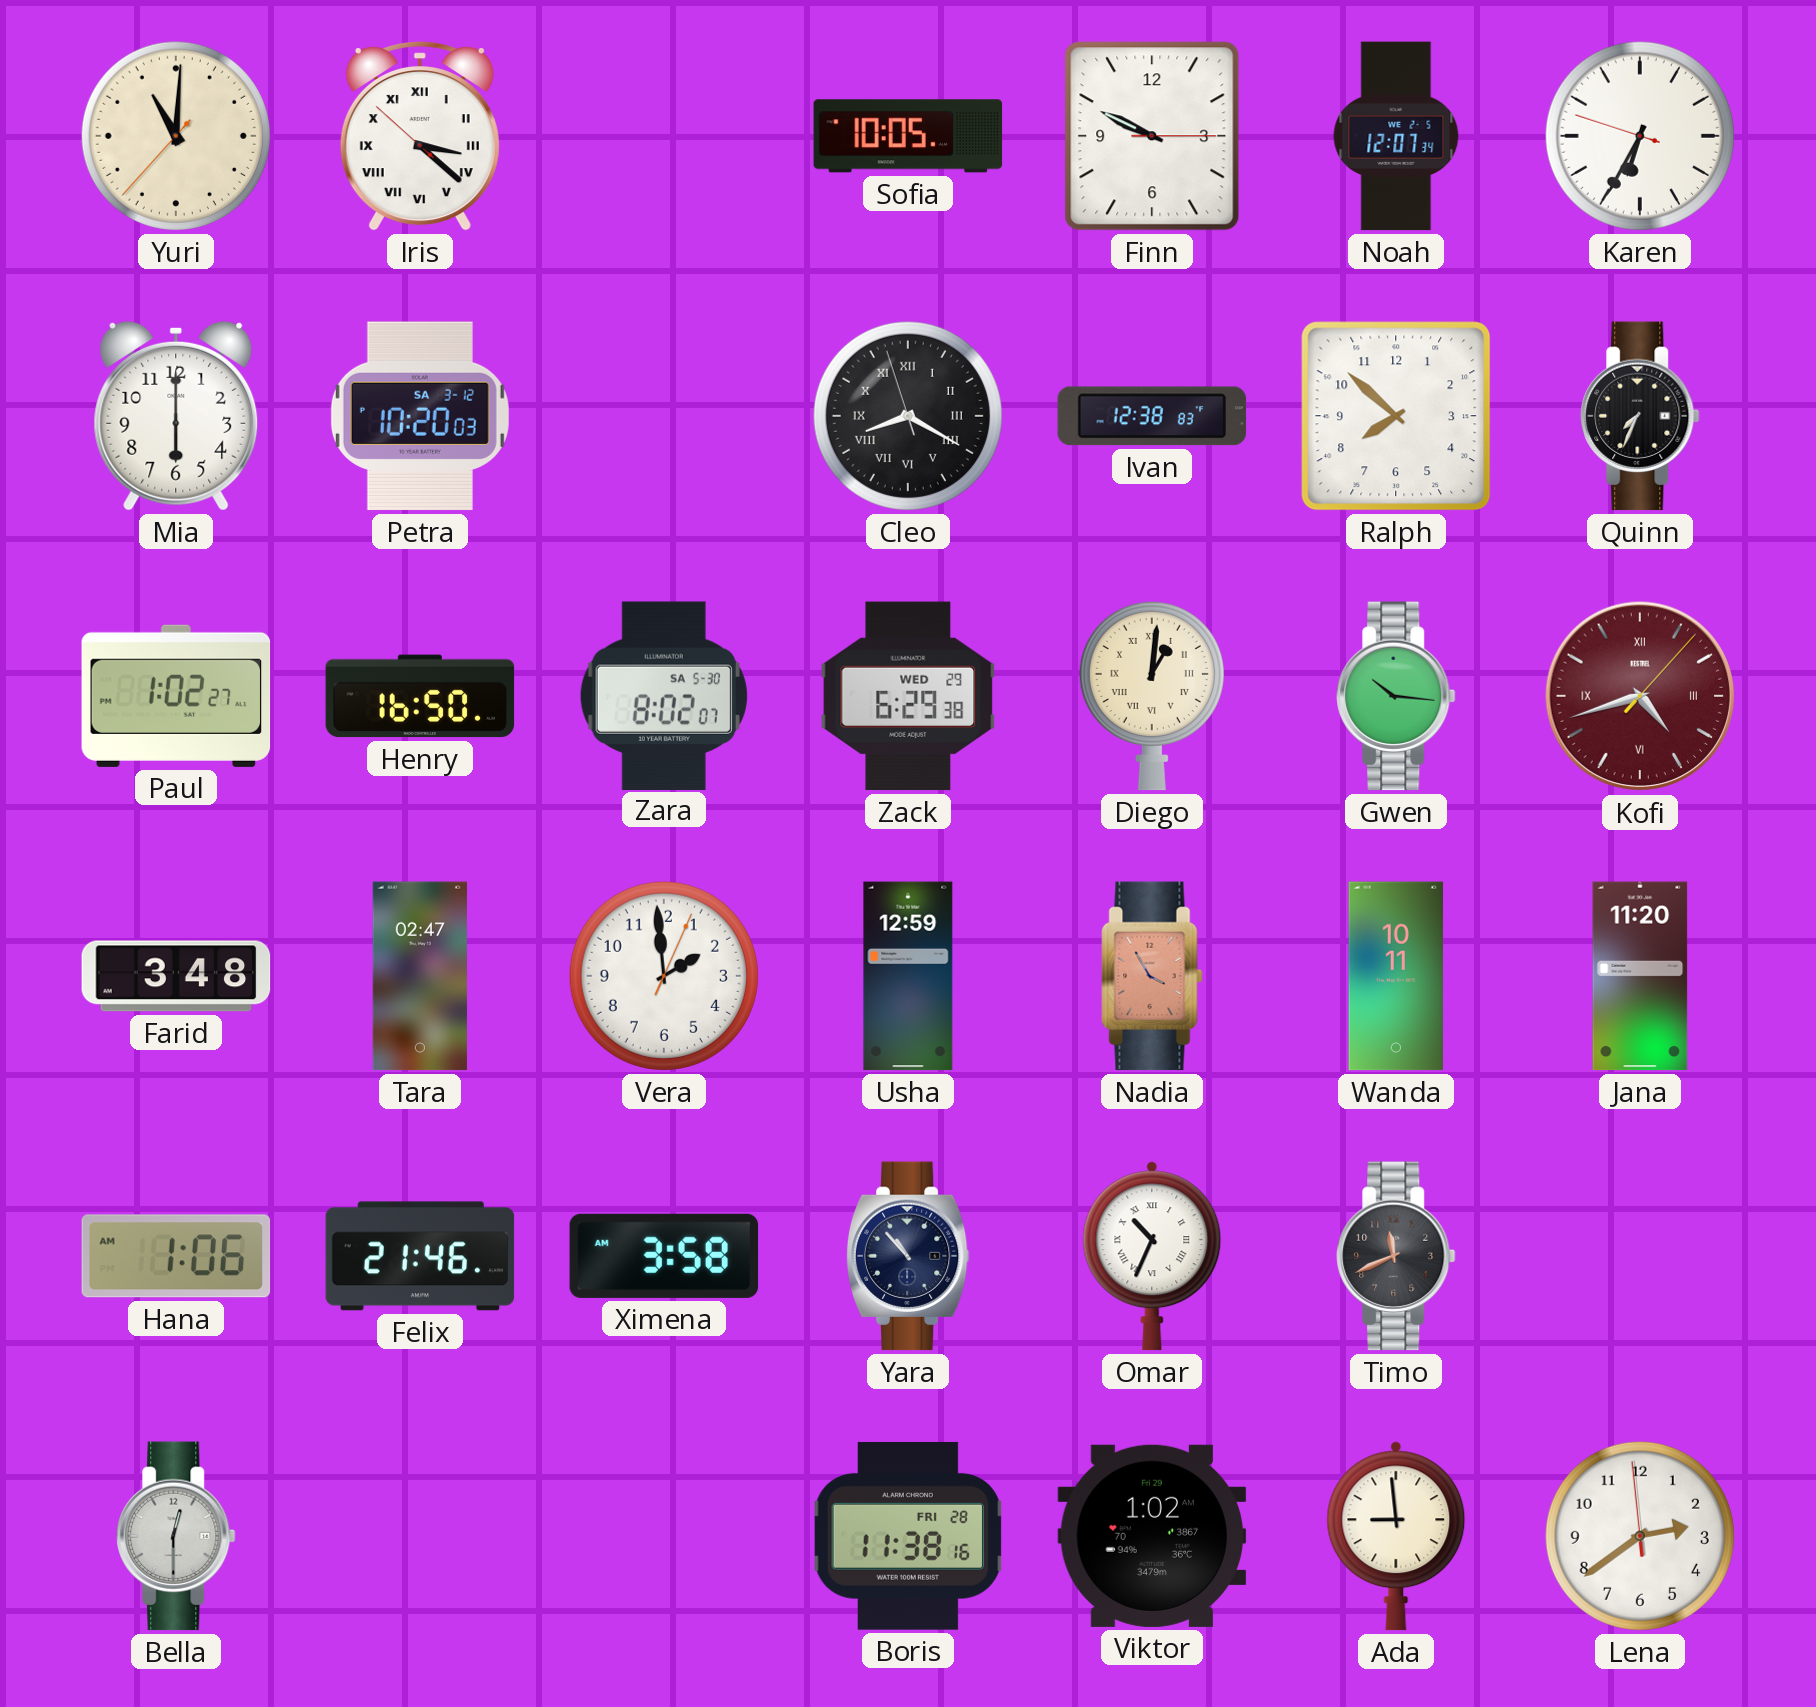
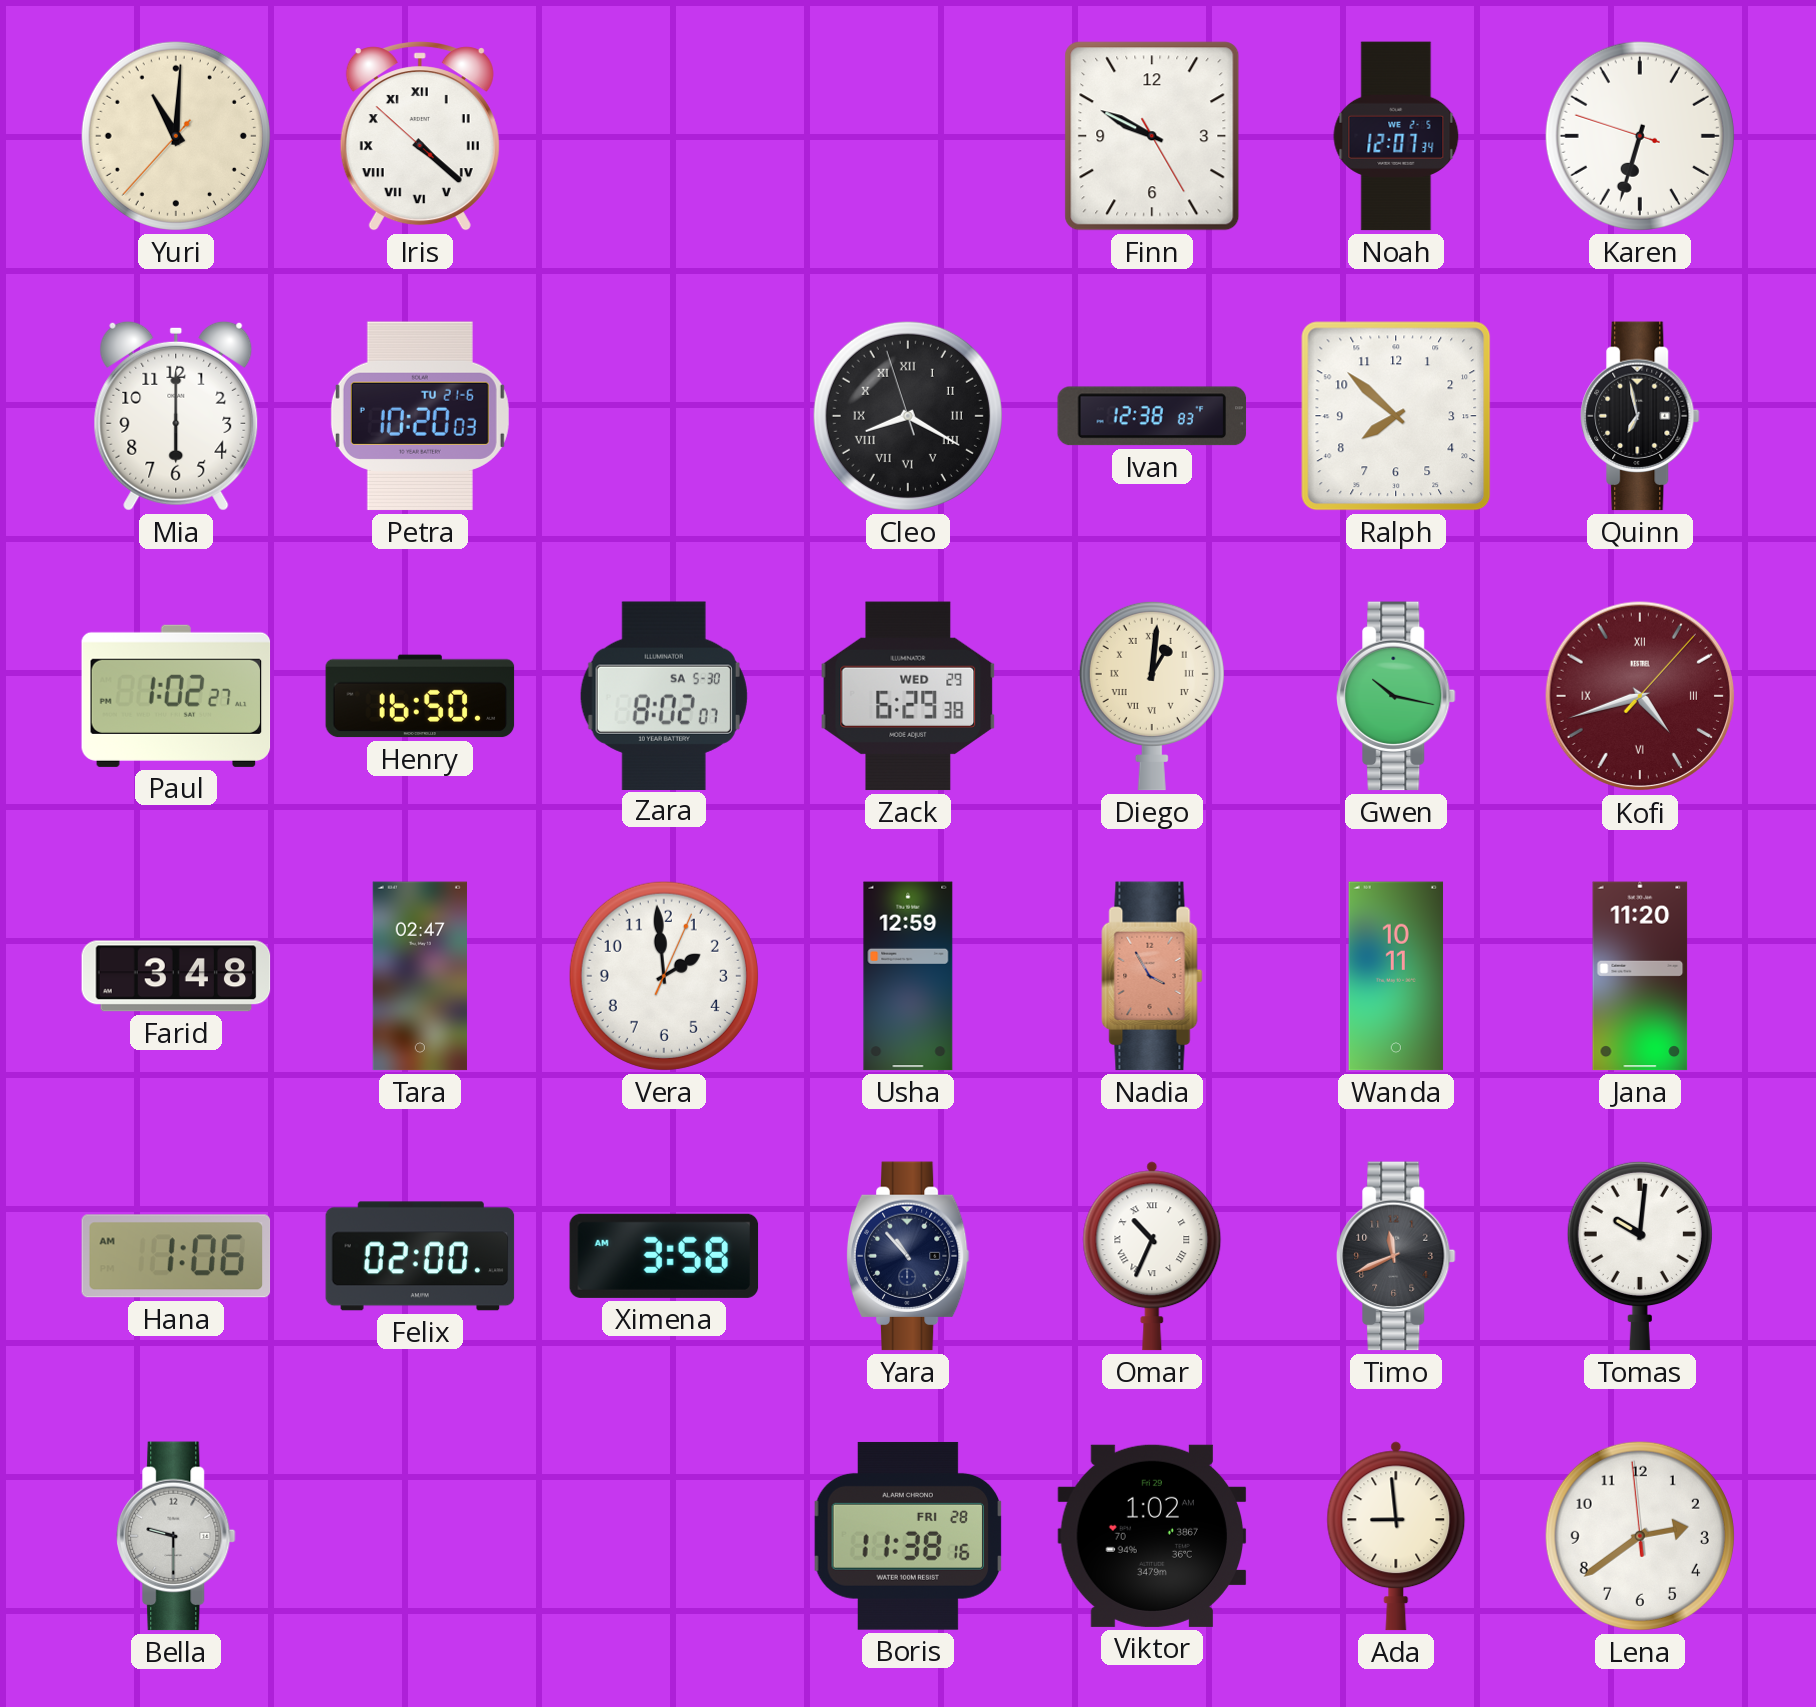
Iris: 3:21 -> 4:21 (420, 136)
Sofia: 10:05 -> none (908, 136)
Finn: 9:49:15 -> 9:49:25 (1152, 136)
Karen: 6:34 -> 6:32 (1640, 136)
Petra date: SA 3-12 -> TU 21-6 (420, 416)
Quinn: 7:34 -> 6:58 (1640, 416)
Gwen: 10:16 -> 10:17 (1396, 696)
Felix: 21:46 -> 02:00 (420, 1256)
Tomas: none -> 10:01 (1640, 1256)
Bella: 12:30 -> 9:30 (176, 1536)
